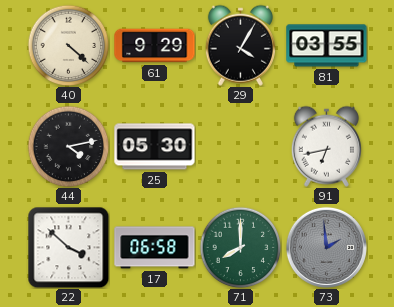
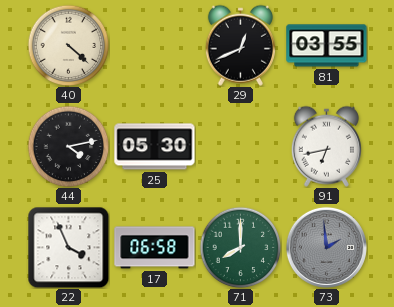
61: 9:29 -> none (155, 46)
29: 4:05 -> 12:41 (240, 45)
22: 3:52 -> 3:56 (68, 247)
